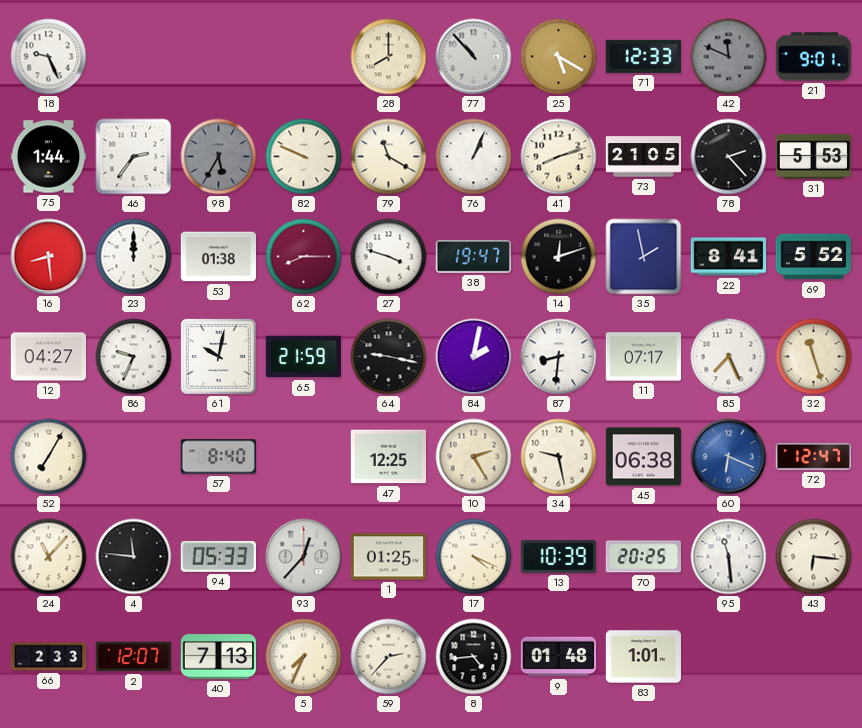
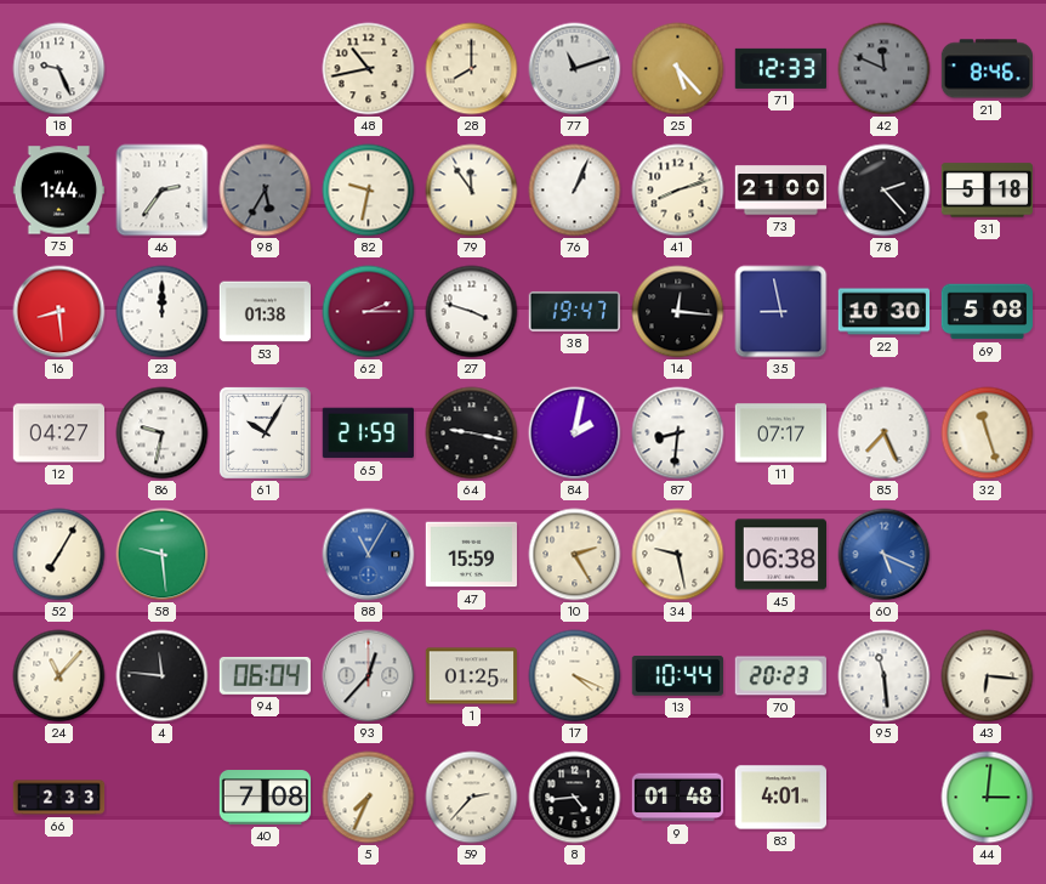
48: none -> 10:43 (369, 69)
77: 10:53 -> 11:12 (575, 69)
25: 5:20 -> 5:23 (678, 69)
21: 9:01 -> 8:46 (987, 69)
82: 9:49 -> 9:32 (369, 191)
79: 11:20 -> 11:54 (472, 191)
73: 21:05 -> 21:00 (781, 191)
31: 5:53 -> 5:18 (987, 191)
62: 8:15 -> 2:15 (369, 312)
14: 12:12 -> 12:16 (678, 312)
35: 1:58 -> 8:58 (781, 312)
22: 8:41 -> 10:30 (885, 312)
69: 5:52 -> 5:08 (988, 312)
86: 9:34 -> 9:32 (163, 433)
61: 10:02 -> 10:05 (265, 432)
58: none -> 9:29 (163, 555)
57: 8:40 -> none (218, 457)
88: none -> 11:05 (369, 555)
47: 12:25 -> 15:59 (471, 555)
60: 6:19 -> 5:19 (885, 555)
72: 12:47 -> none (813, 457)
94: 05:33 -> 06:04 (265, 675)
13: 10:39 -> 10:44 (677, 676)
70: 20:25 -> 20:23 (780, 676)
2: 12:07 -> none (133, 657)
40: 7:13 -> 7:08 (266, 798)
83: 1:01 -> 4:01 (780, 798)
44: none -> 3:01 (988, 798)
